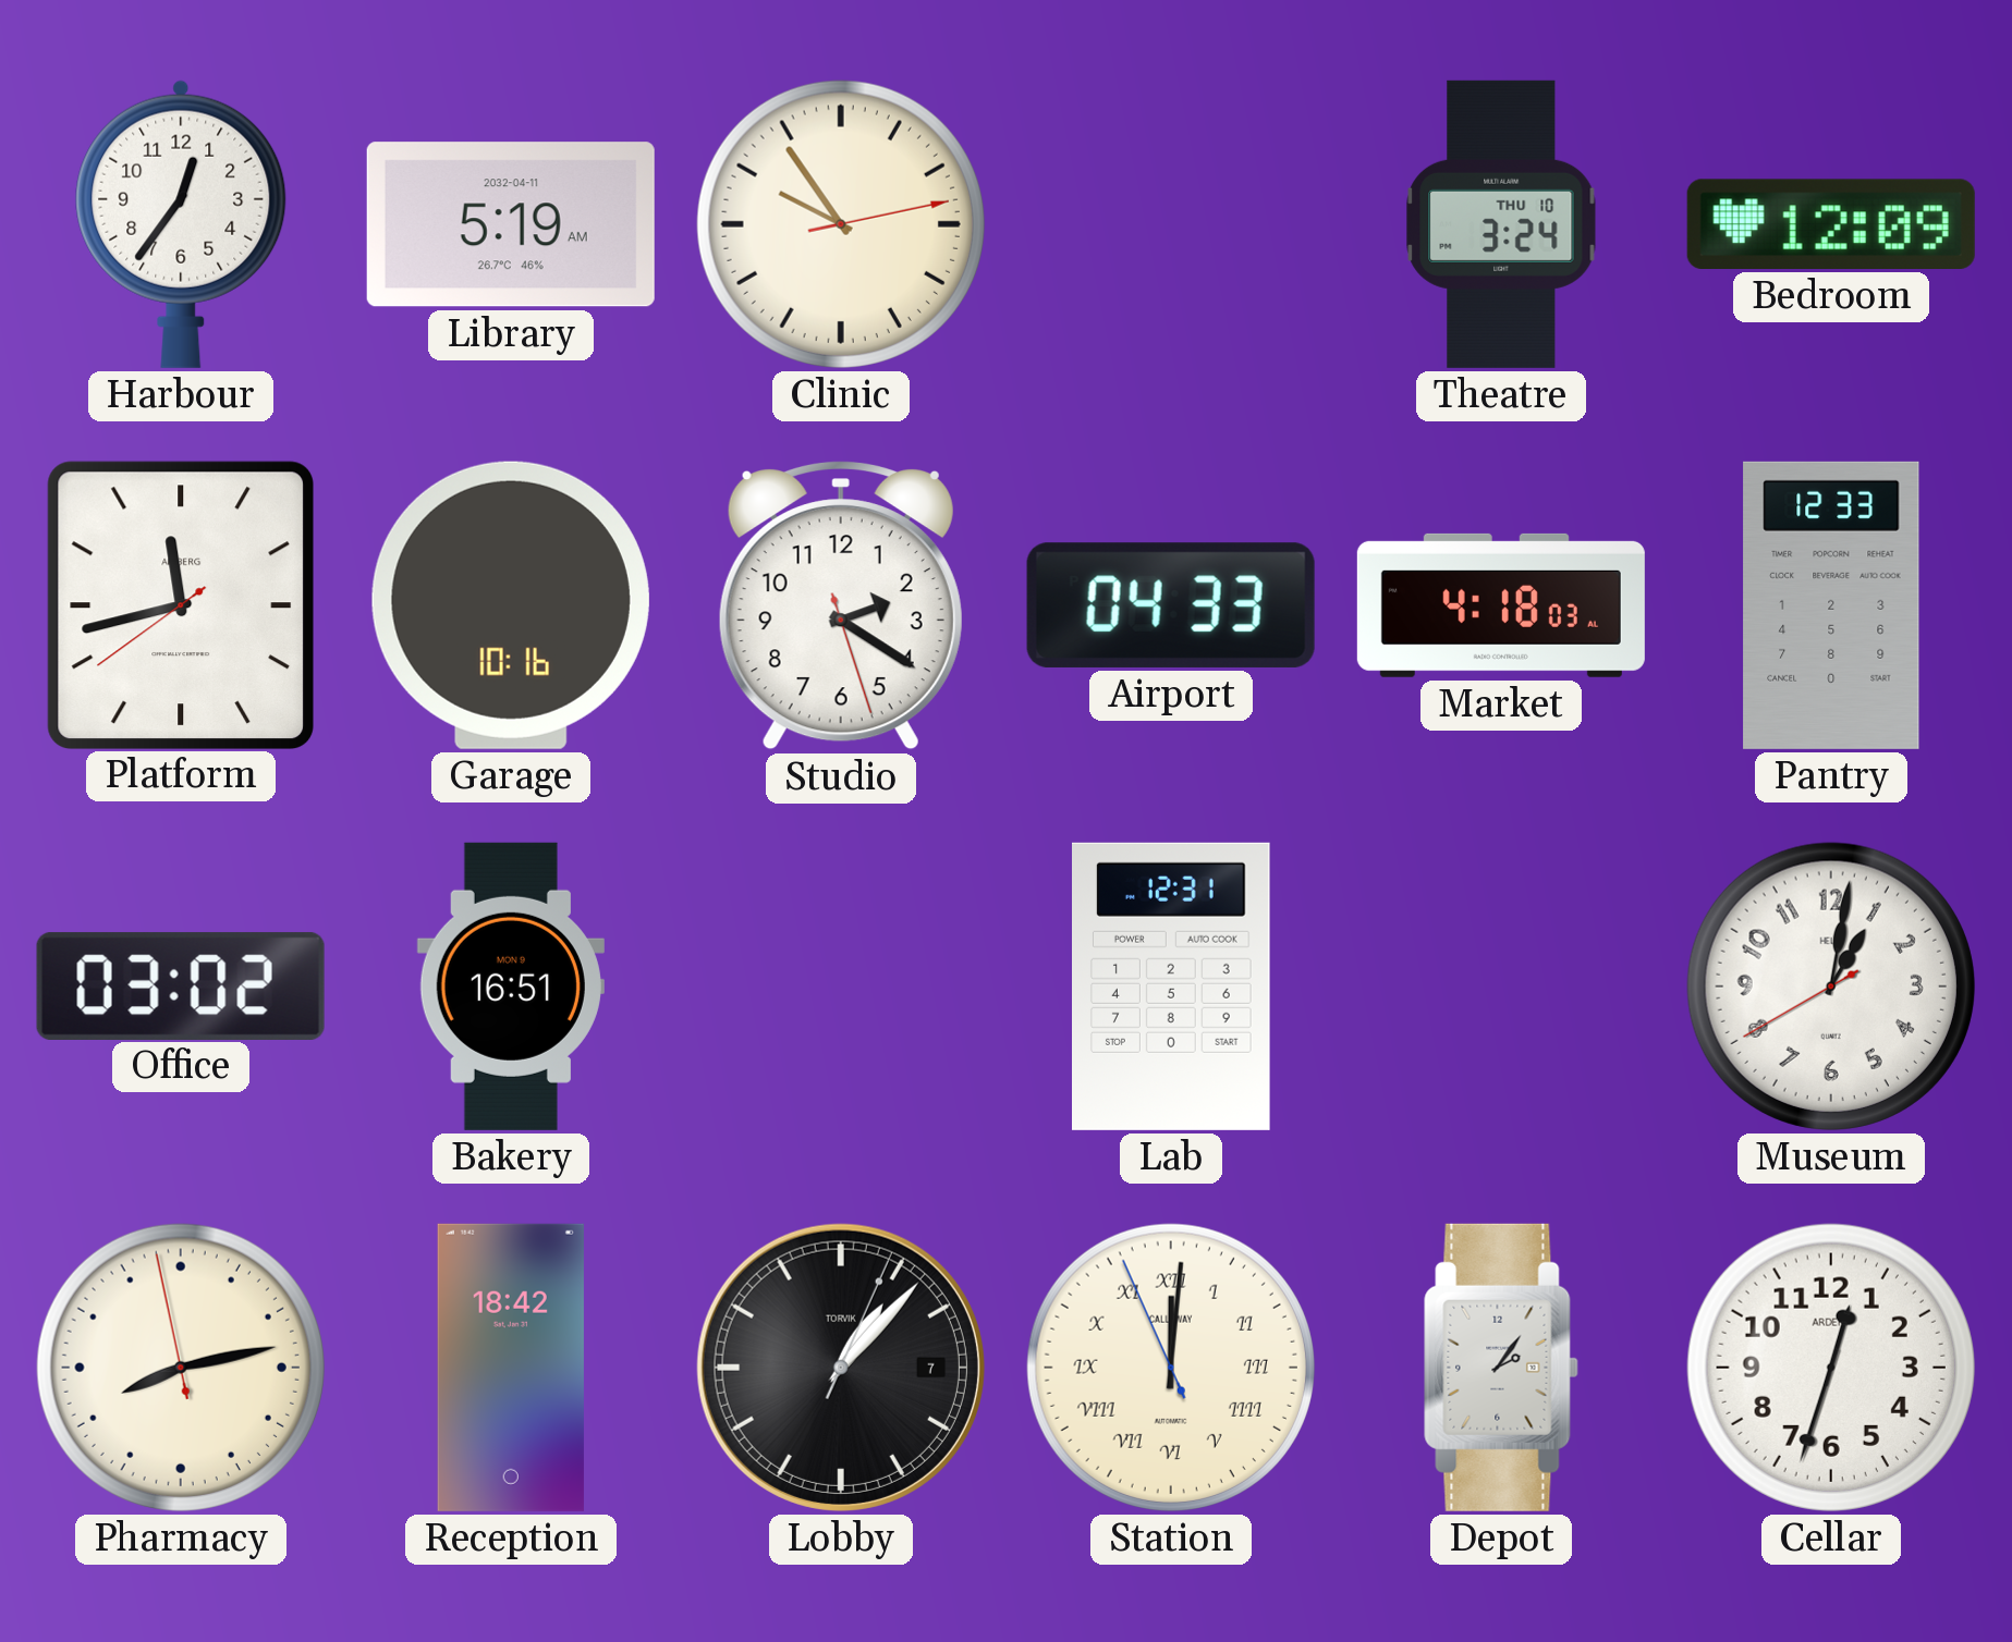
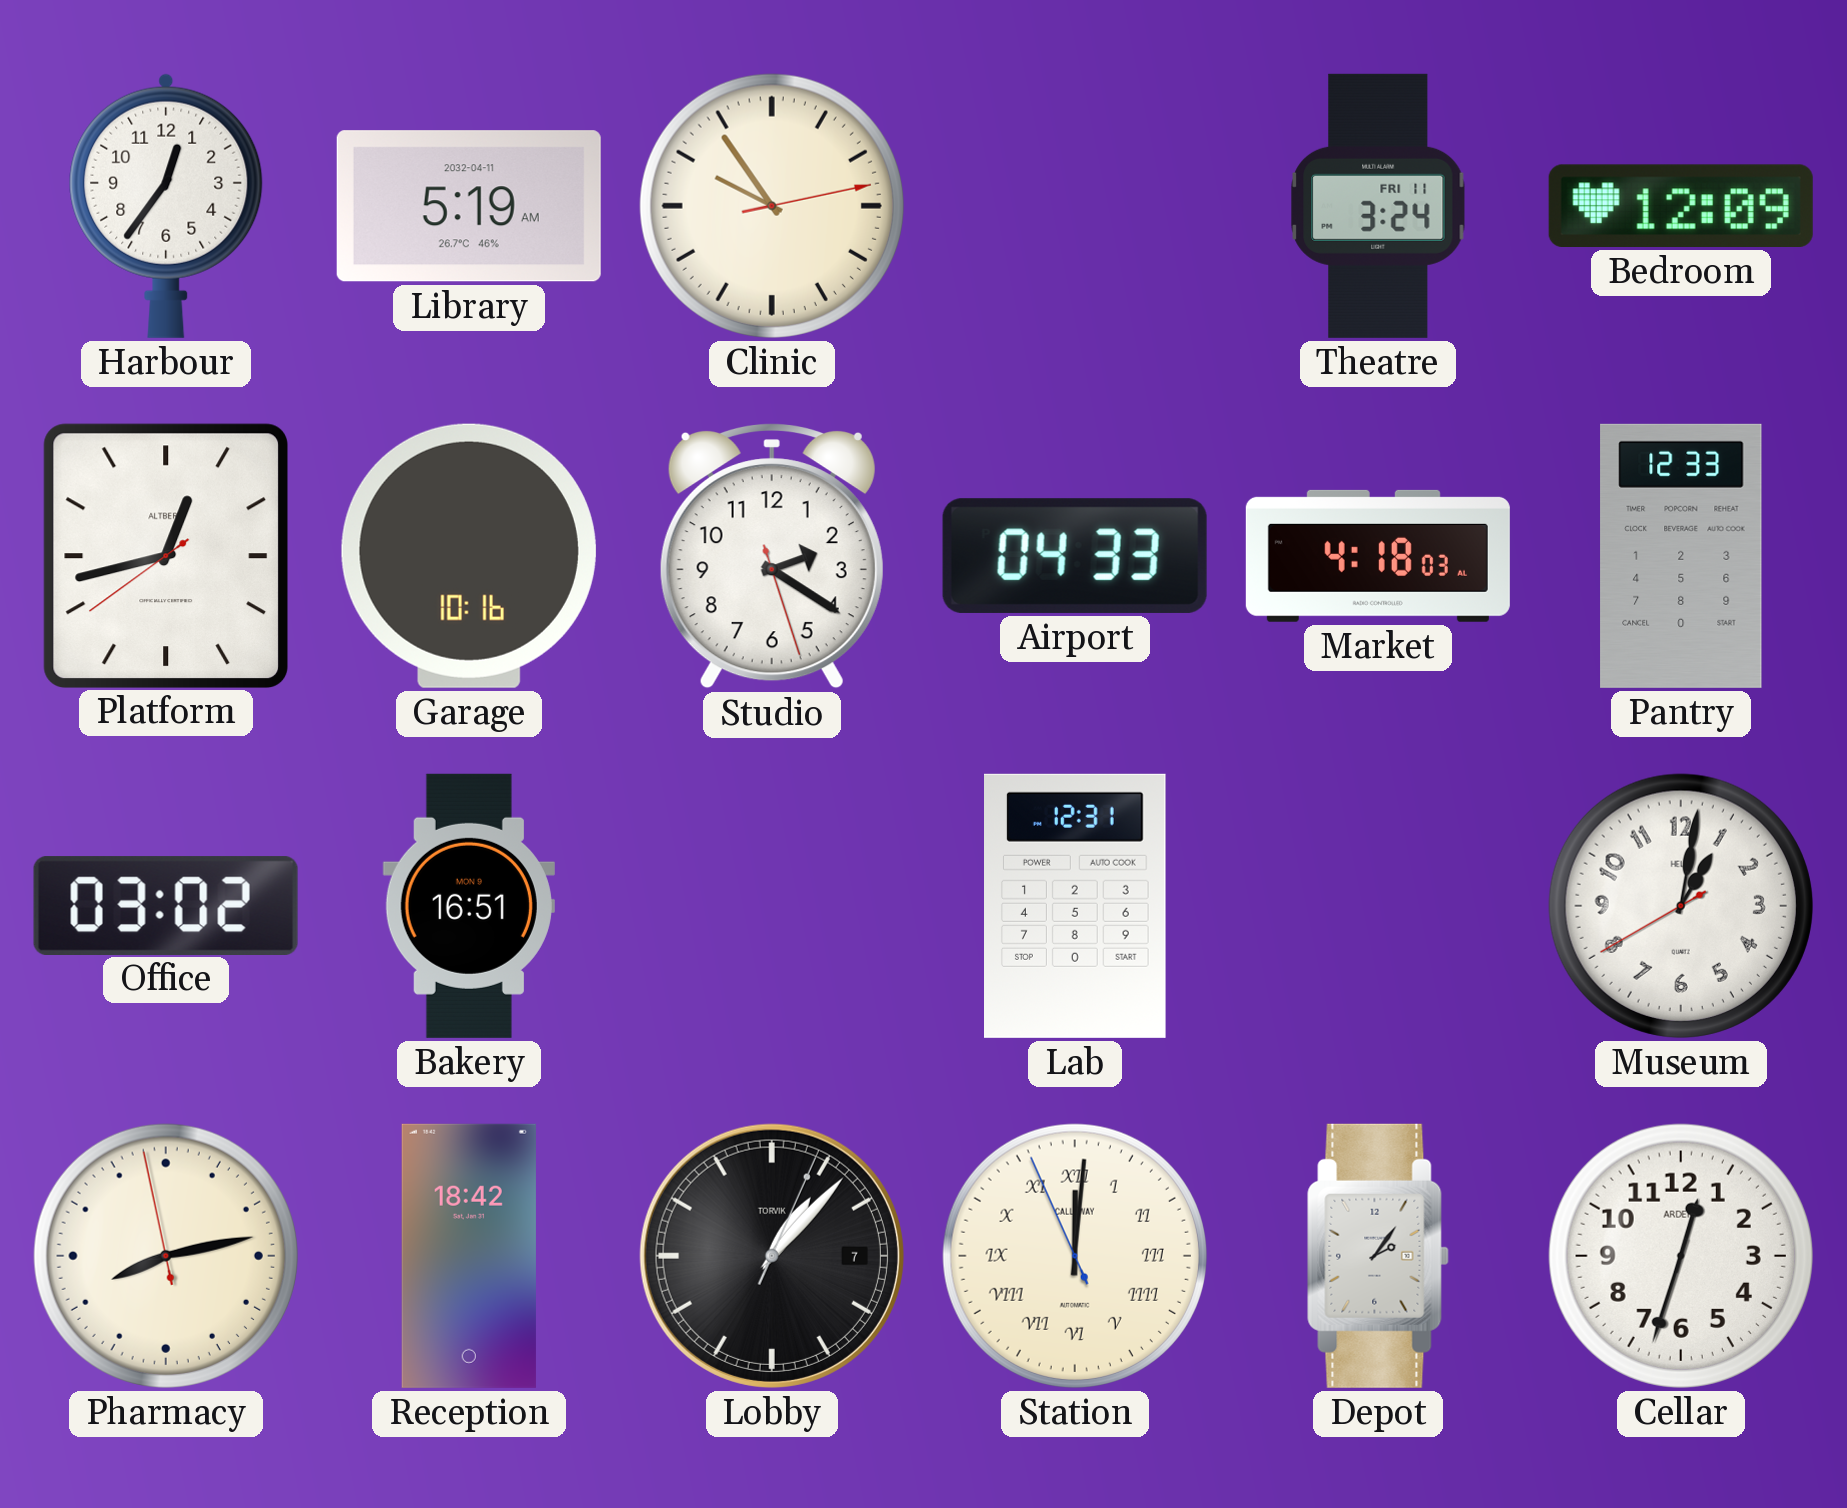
Theatre date: THU 10 -> FRI 11 (1378, 206)
Platform: 11:42 -> 12:42 (165, 555)
